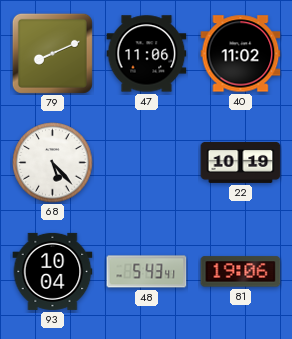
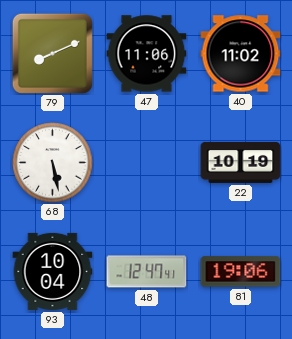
68: 5:23 -> 5:28 (53, 163)
48: 5:43 -> 12:47 (147, 272)
